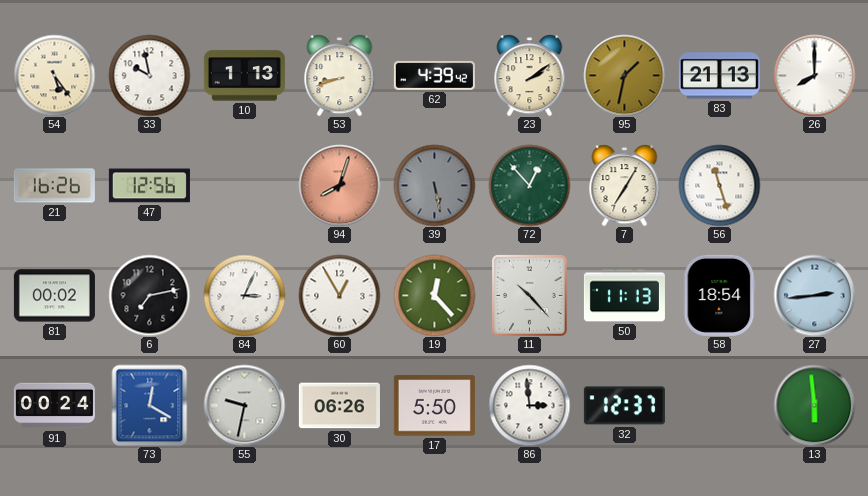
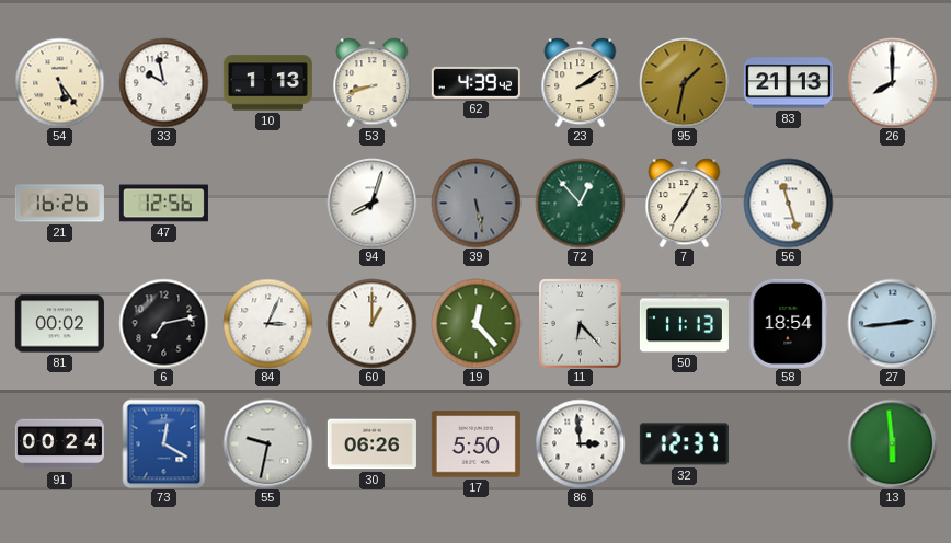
94 dial: salmon -> white (371, 203)
60: 12:55 -> 1:00 (371, 323)
11: 10:23 -> 6:23 (581, 323)
